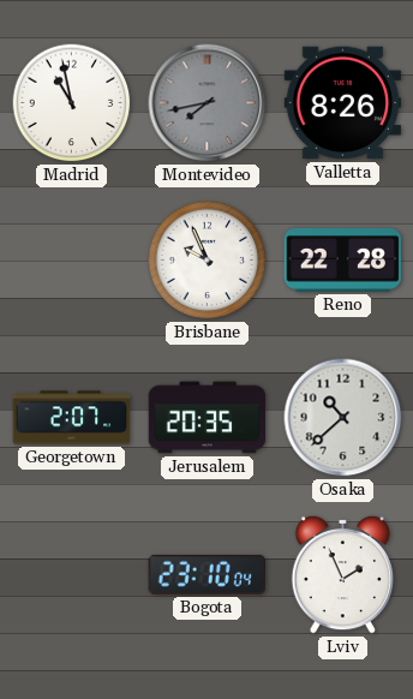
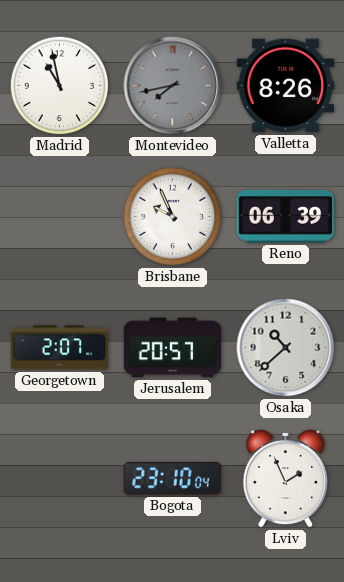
Reno: 22:28 -> 06:39 (286, 217)
Jerusalem: 20:35 -> 20:57 (173, 348)
